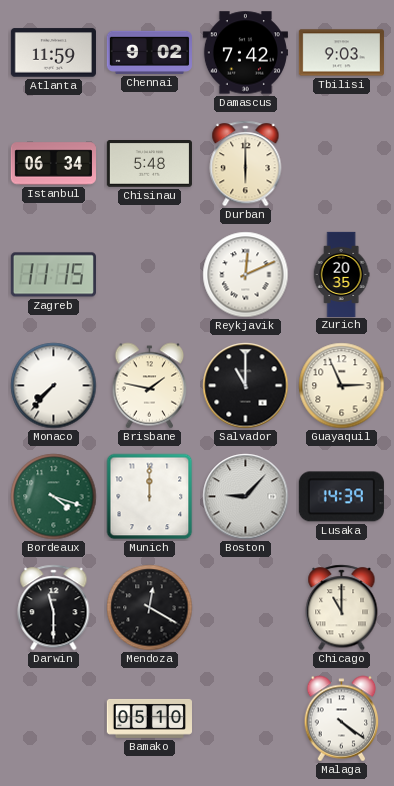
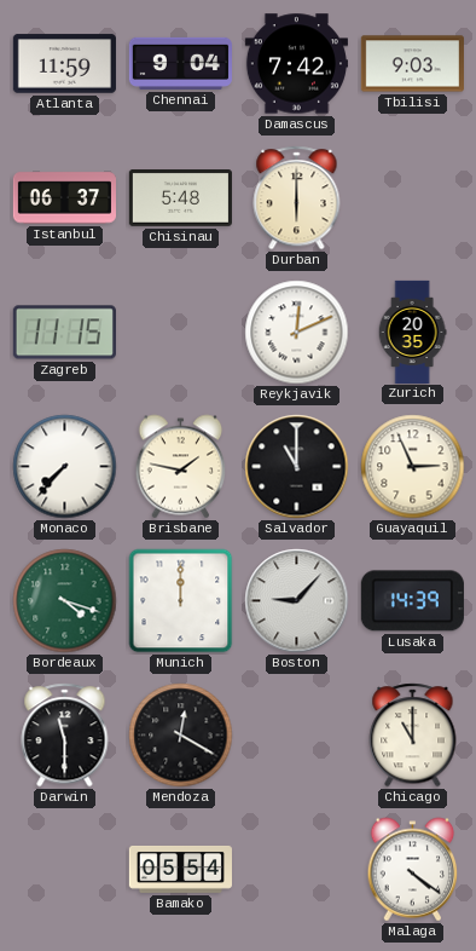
Chennai: 9:02 -> 9:04 (180, 63)
Istanbul: 06:34 -> 06:37 (64, 198)
Bamako: 05:10 -> 05:54 (180, 869)
